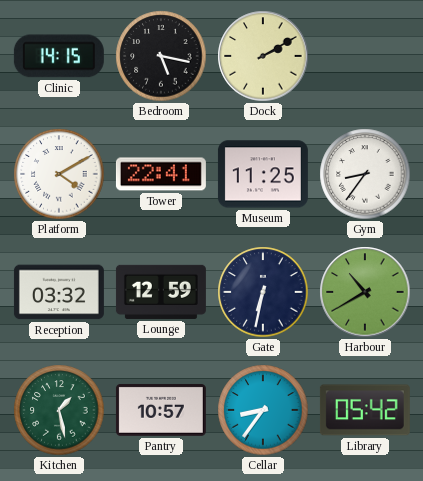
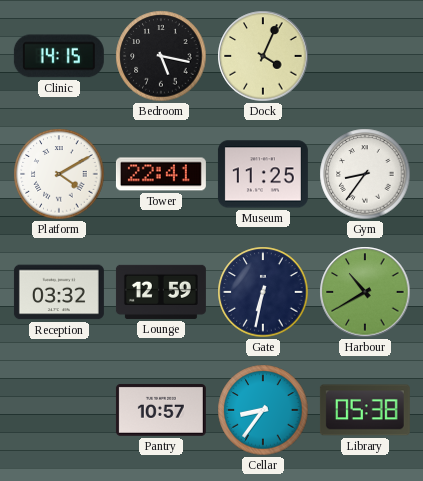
Dock: 2:10 -> 4:04 (263, 56)
Kitchen: 1:28 -> none (59, 410)
Library: 05:42 -> 05:38 (365, 410)
